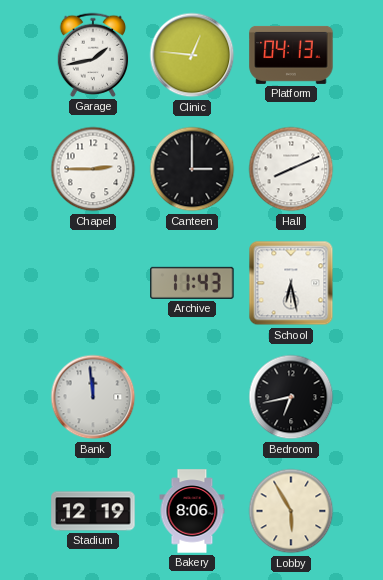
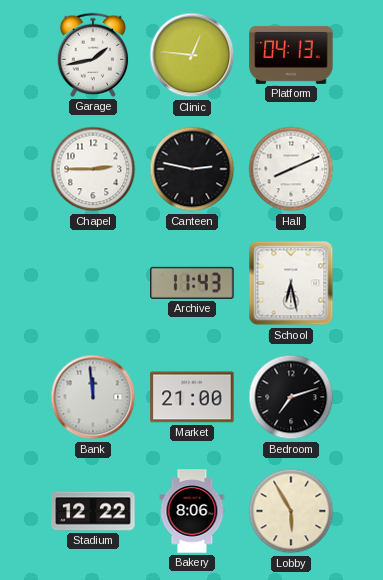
Canteen: 3:00 -> 2:47 (192, 169)
Market: none -> 21:00 (192, 397)
Bedroom: 6:43 -> 7:12 (291, 397)
Stadium: 12:19 -> 12:22 (93, 511)
